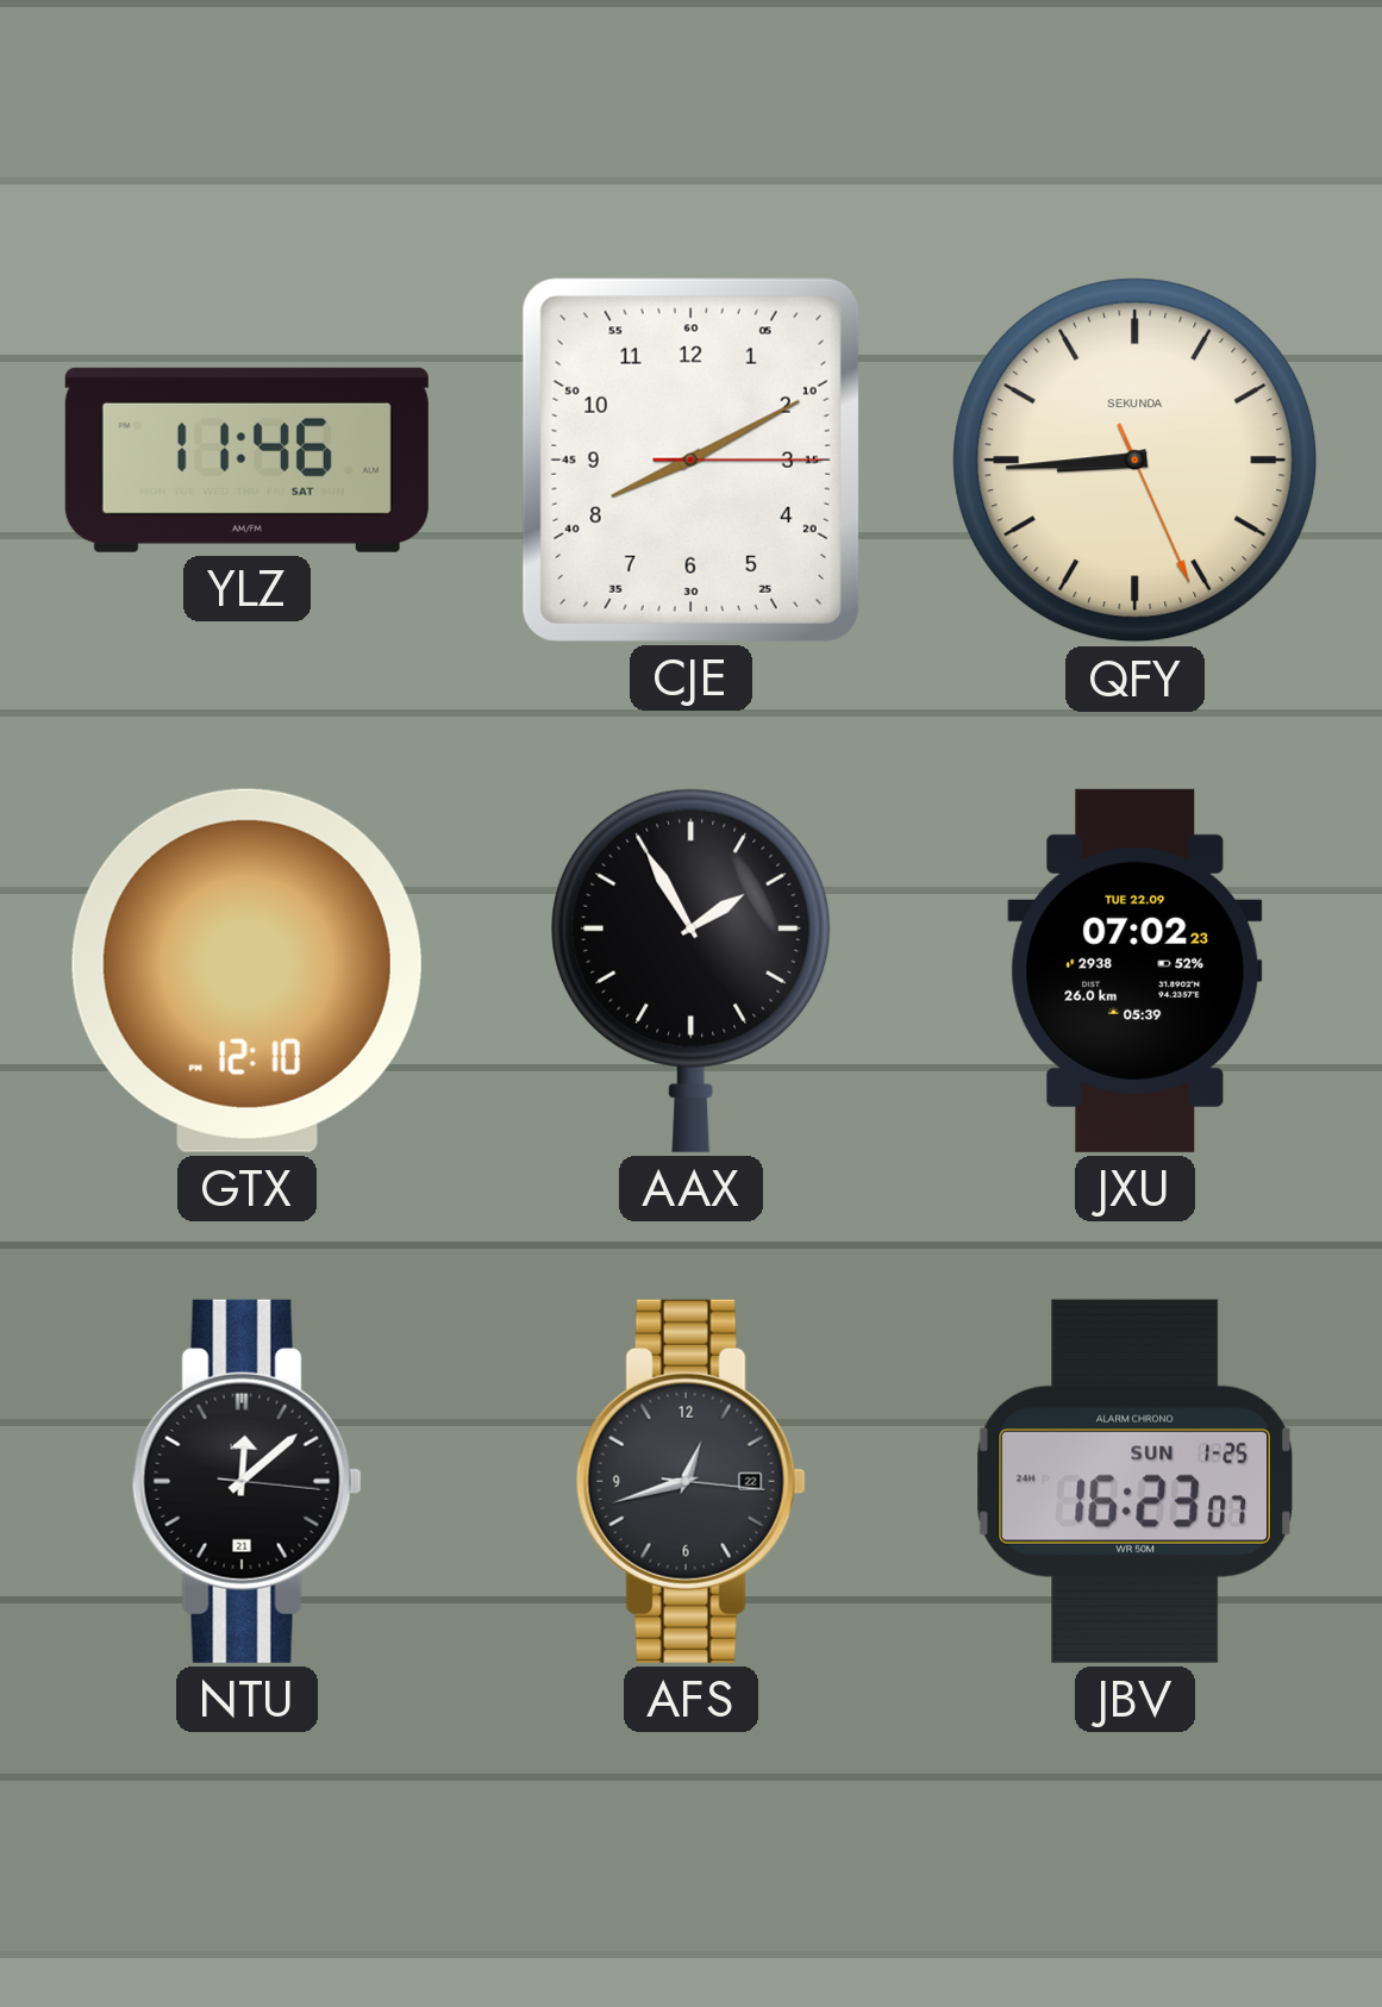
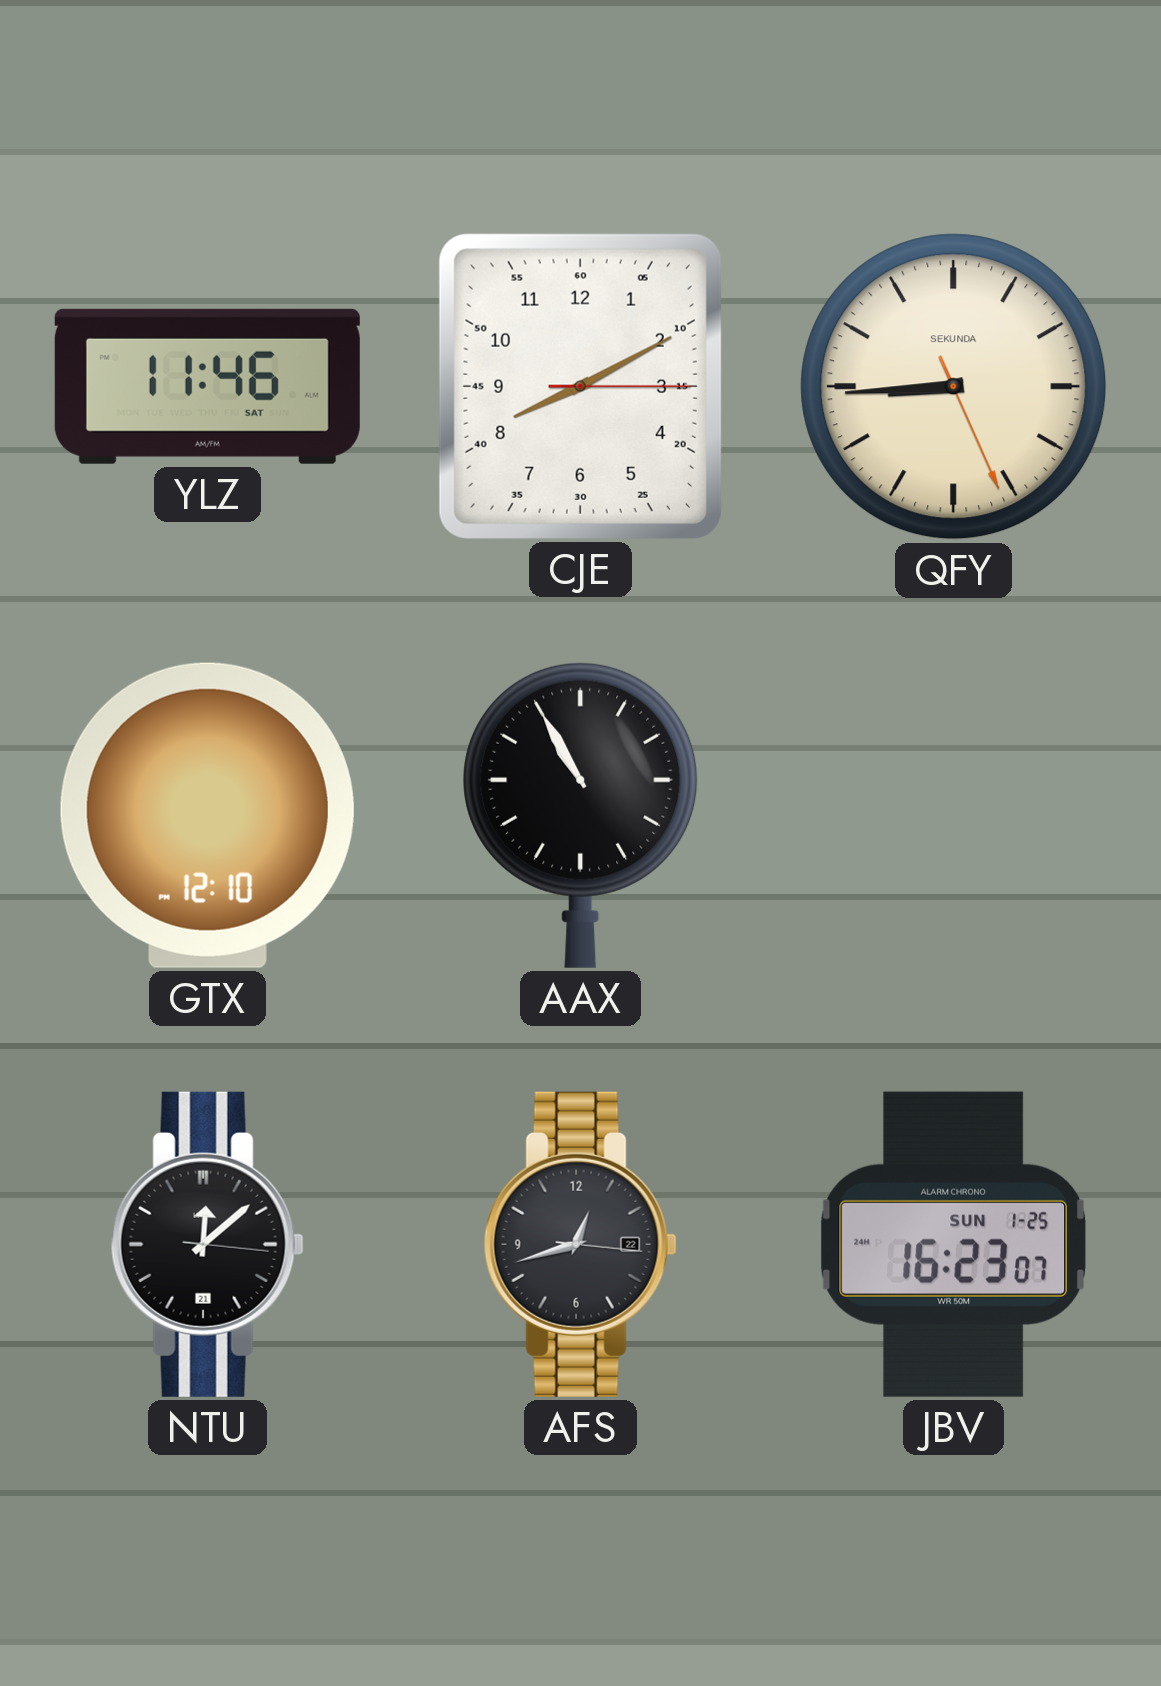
AAX: 1:55 -> 10:55 (581, 815)
JXU: 07:02 -> none (1136, 970)
